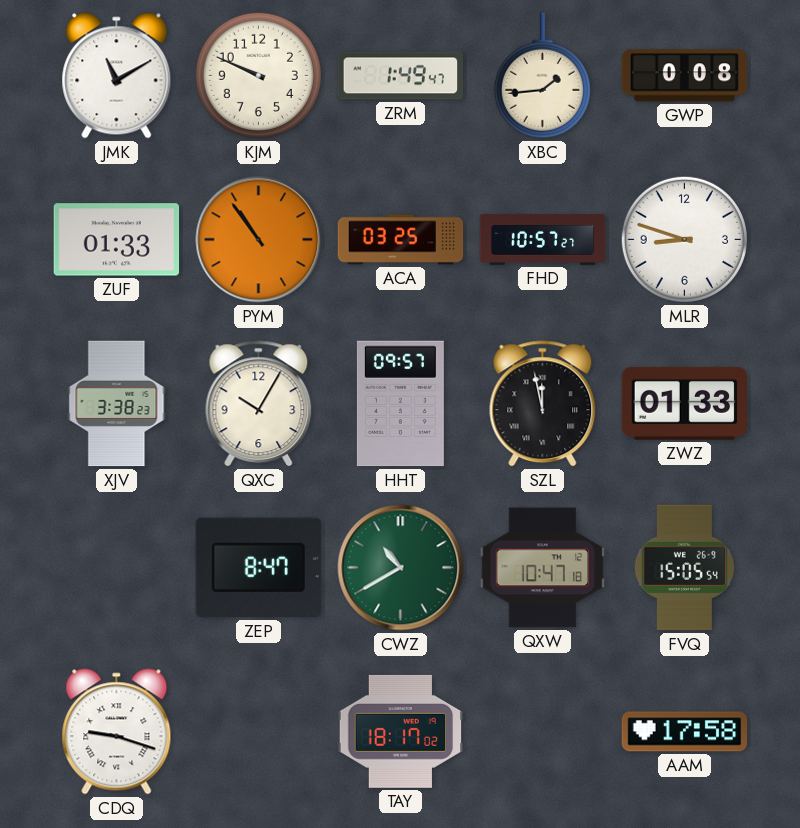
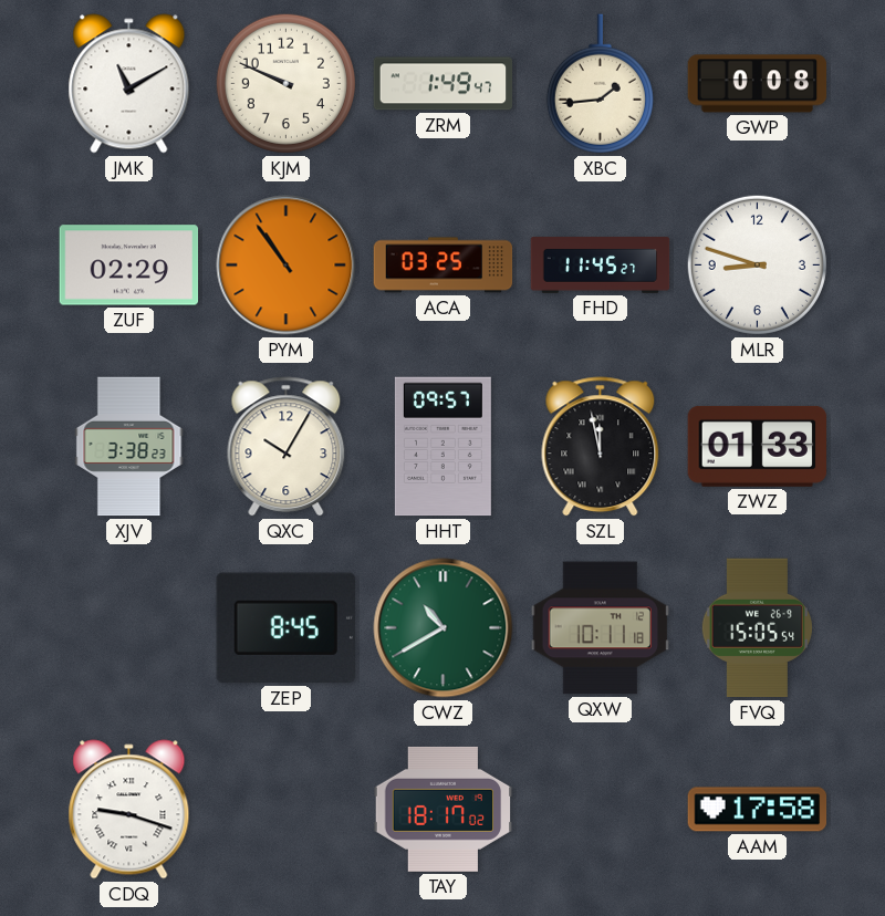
ZUF: 01:33 -> 02:29 (129, 266)
FHD: 10:57 -> 11:45 (601, 266)
ZEP: 8:47 -> 8:45 (285, 628)
QXW: 10:47 -> 10:11 (601, 628)
